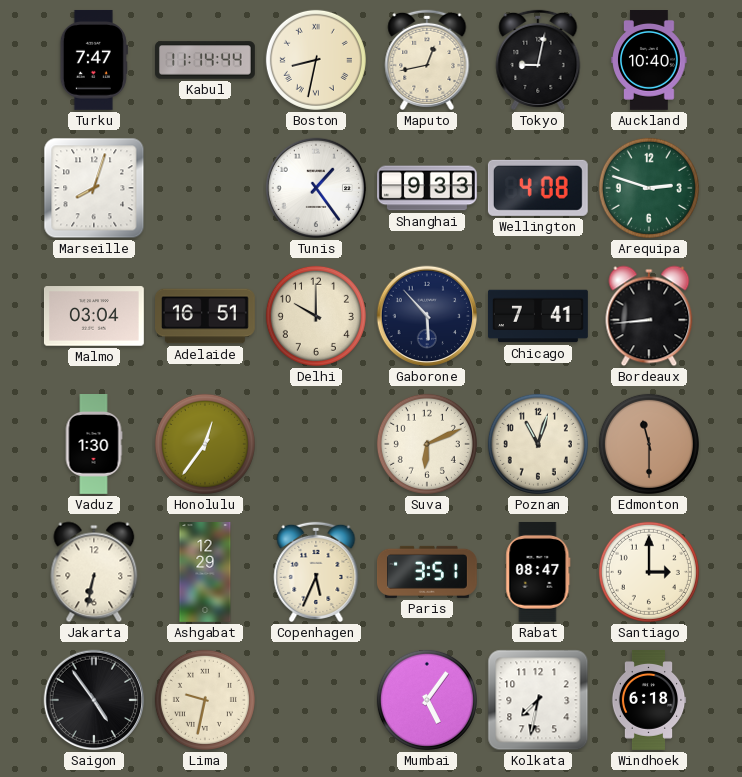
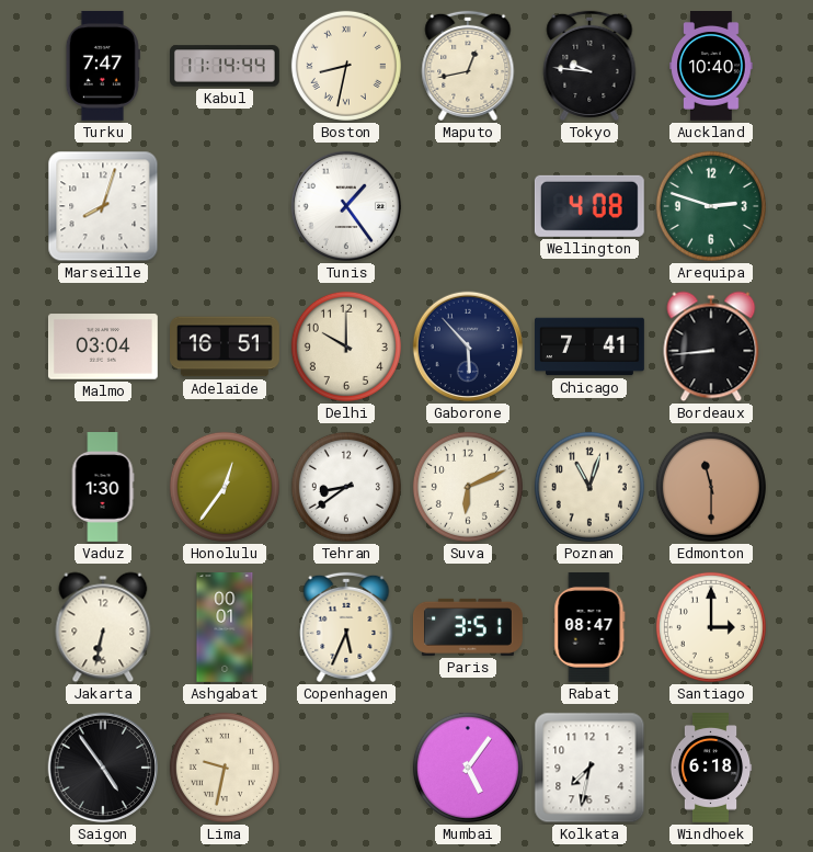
Tokyo: 9:02 -> 9:46 (589, 66)
Shanghai: 9:33 -> none (428, 188)
Tehran: none -> 8:39 (346, 487)
Ashgabat: 12:29 -> 00:01 (225, 628)
